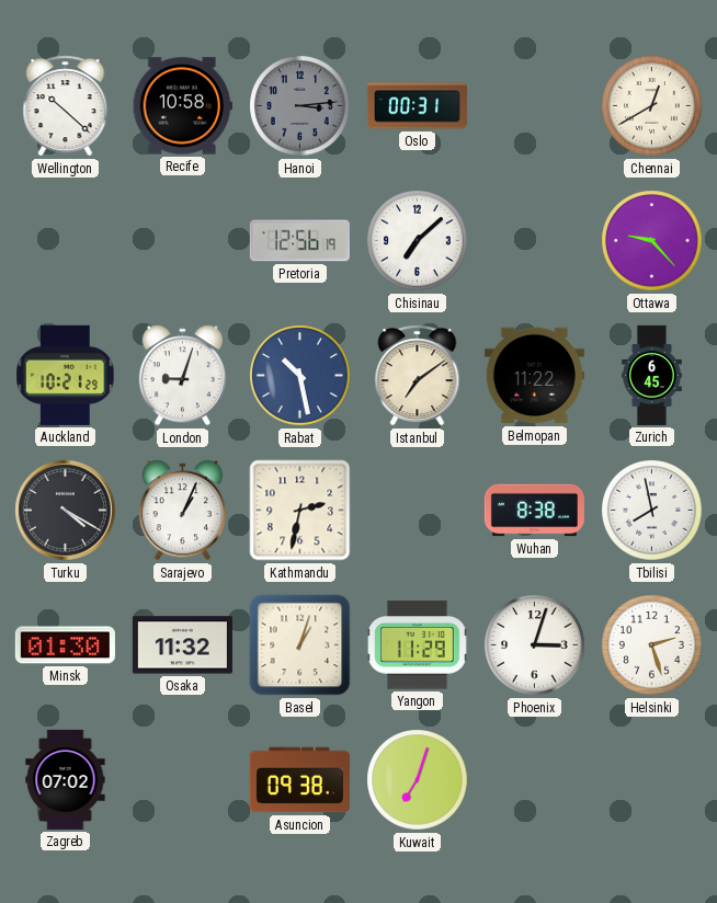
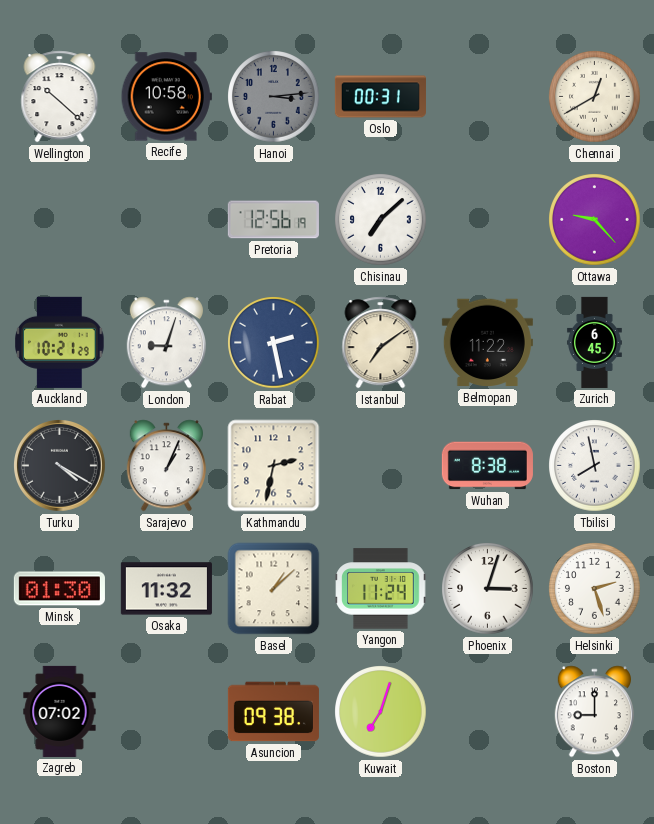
Rabat: 10:28 -> 2:28 (274, 343)
Basel: 1:03 -> 1:08 (274, 589)
Yangon: 11:29 -> 11:24 (381, 589)
Boston: none -> 9:00 (594, 712)
